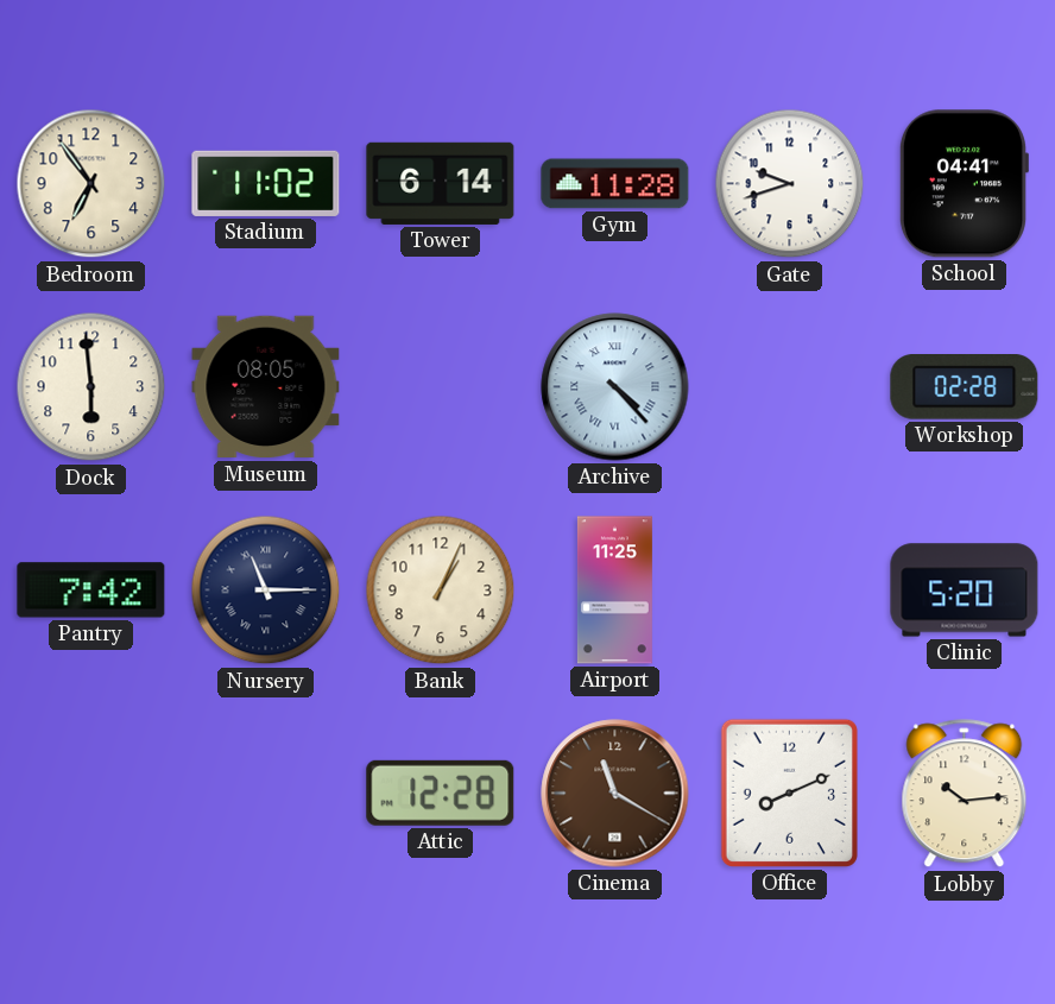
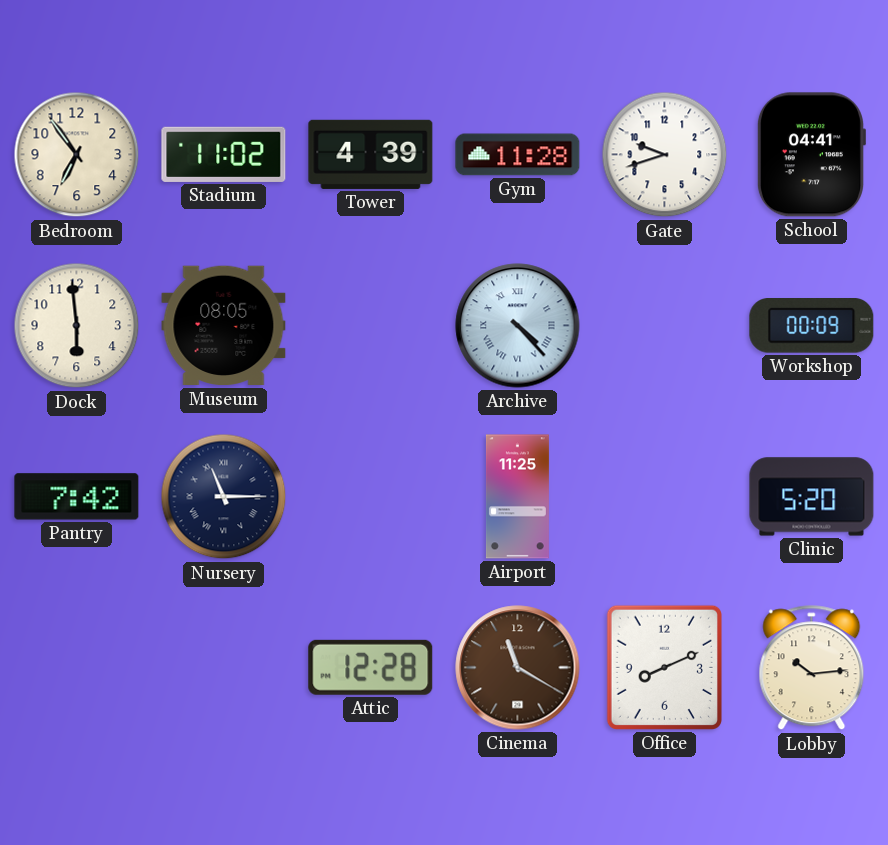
Tower: 6:14 -> 4:39 (371, 154)
Workshop: 02:28 -> 00:09 (812, 326)
Bank: 1:04 -> none (441, 591)
